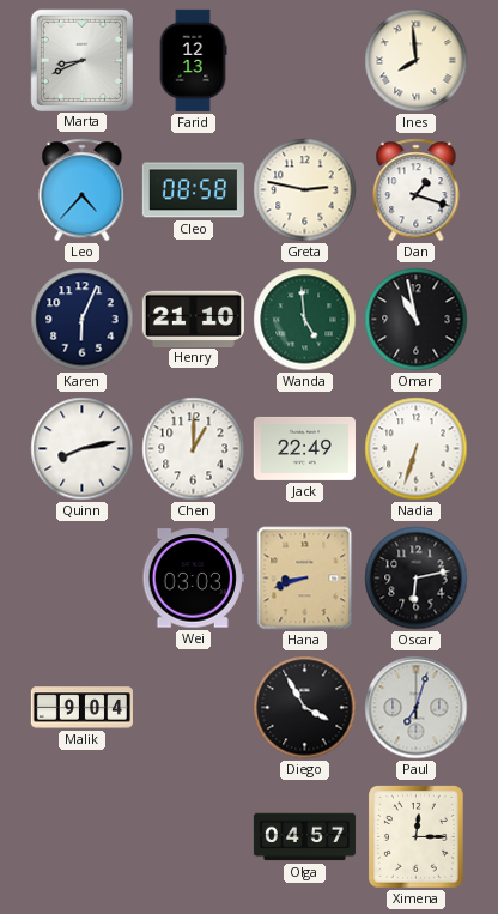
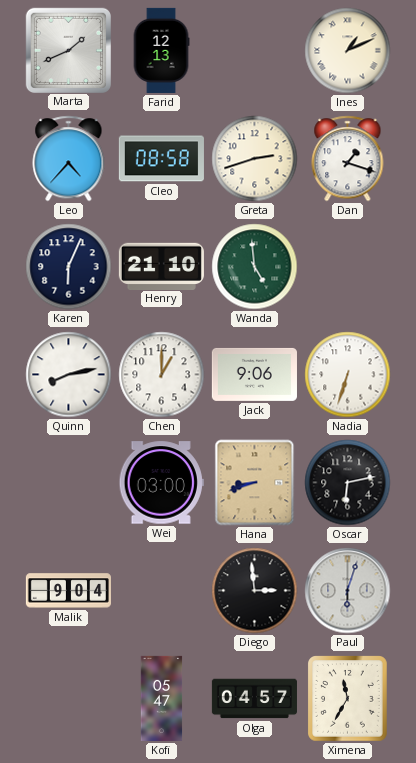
Marta: 8:41 -> 1:41 (68, 50)
Ines: 7:59 -> 1:11 (348, 51)
Greta: 2:47 -> 2:42 (255, 159)
Omar: 10:58 -> none (417, 320)
Jack: 22:49 -> 9:06 (254, 374)
Wei: 03:03 -> 03:00 (161, 483)
Diego: 3:55 -> 2:59 (255, 591)
Paul: 7:03 -> 6:03 (348, 591)
Kofi: none -> 05:47 (162, 698)
Ximena: 12:15 -> 11:35 (348, 699)
